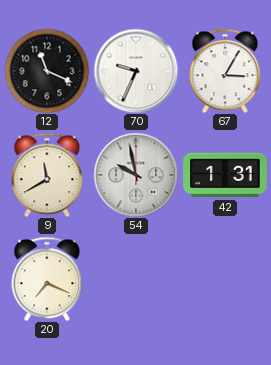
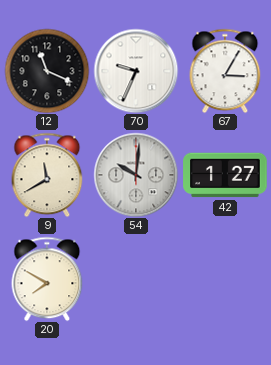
54: 9:58 -> 10:01 (136, 175)
42: 1:31 -> 1:27 (225, 175)
20: 7:19 -> 7:50 (47, 279)
